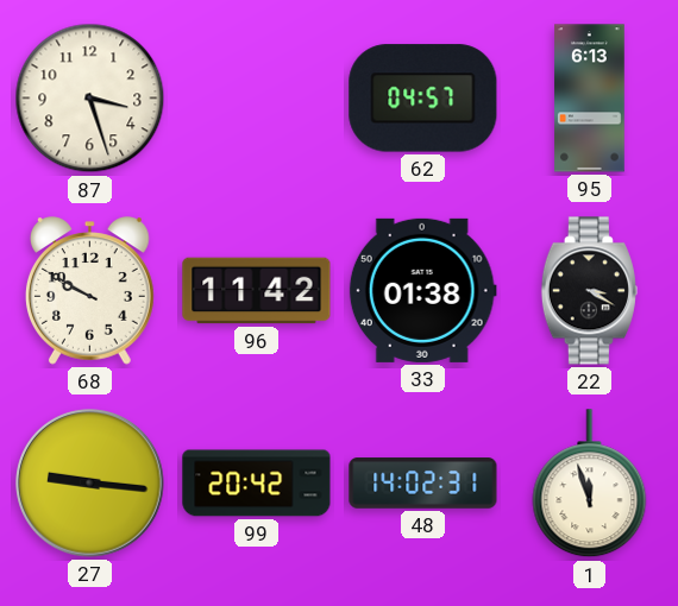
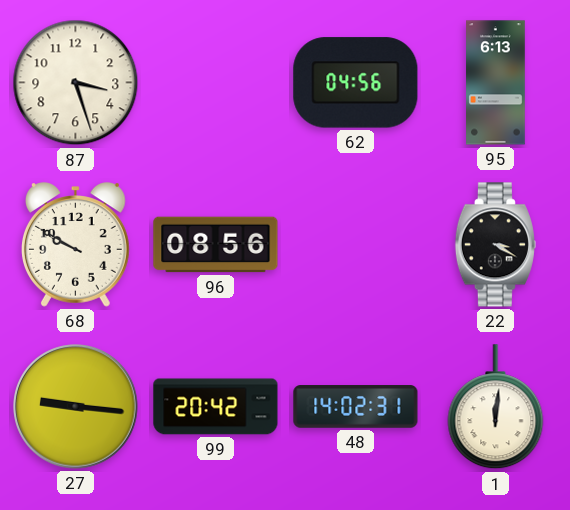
62: 04:57 -> 04:56 (356, 83)
96: 11:42 -> 08:56 (216, 245)
33: 01:38 -> none (422, 290)
1: 11:57 -> 12:01 (496, 407)
